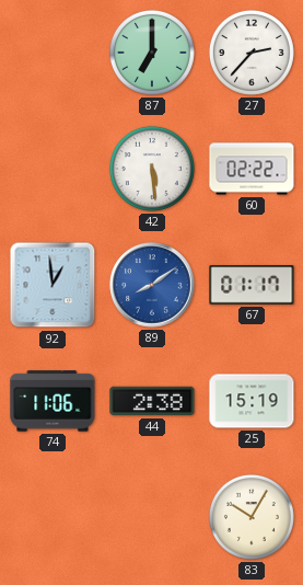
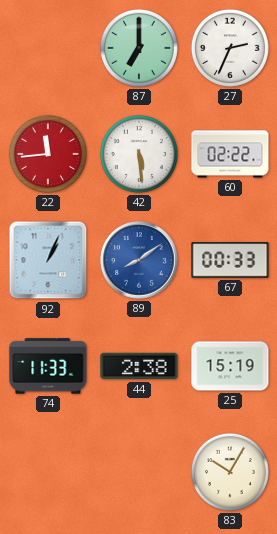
27: 2:37 -> 2:34 (230, 48)
22: none -> 11:44 (48, 154)
92: 12:59 -> 1:04 (48, 260)
67: 01:17 -> 00:33 (230, 260)
74: 11:06 -> 11:33 (48, 366)
